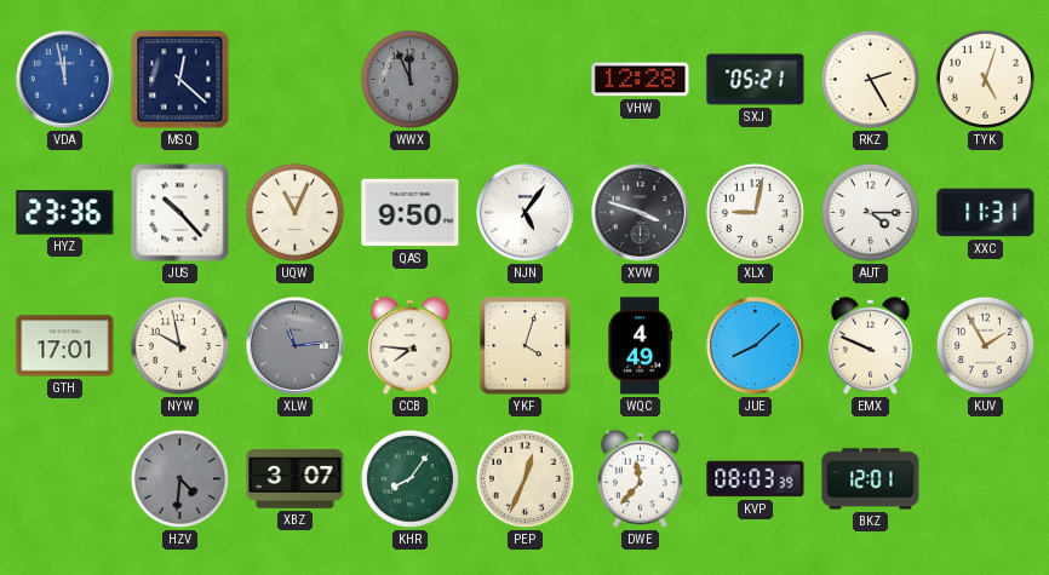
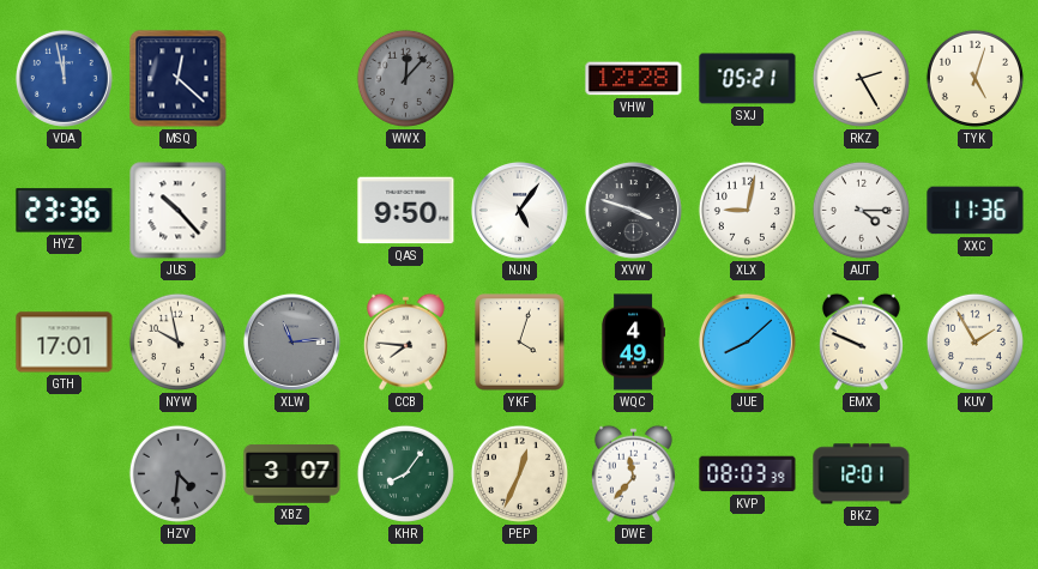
WWX: 11:56 -> 12:07 (405, 78)
UQW: 11:04 -> none (294, 212)
XXC: 11:31 -> 11:36 (976, 211)
